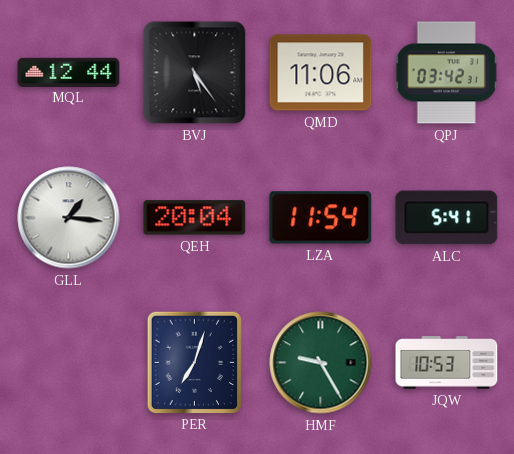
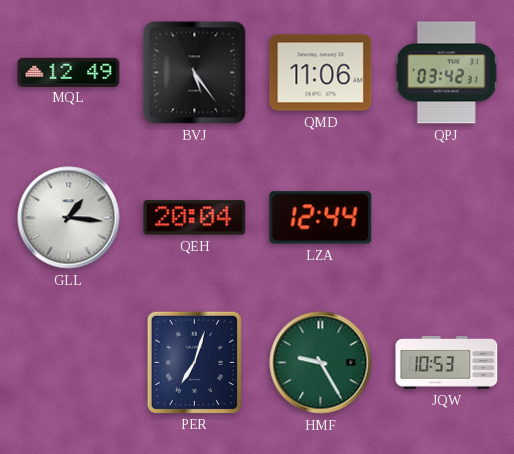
MQL: 12:44 -> 12:49 (69, 72)
LZA: 11:54 -> 12:44 (321, 218)
ALC: 5:41 -> none (447, 218)
